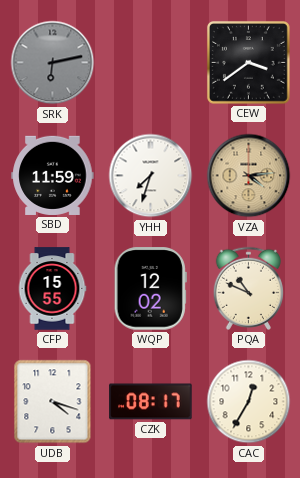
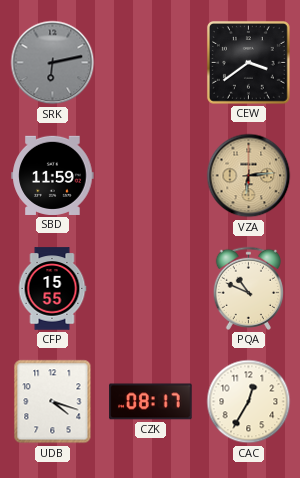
YHH: 7:33 -> none (151, 176)
VZA: 4:14 -> 6:14 (249, 176)
WQP: 12:02 -> none (150, 289)
